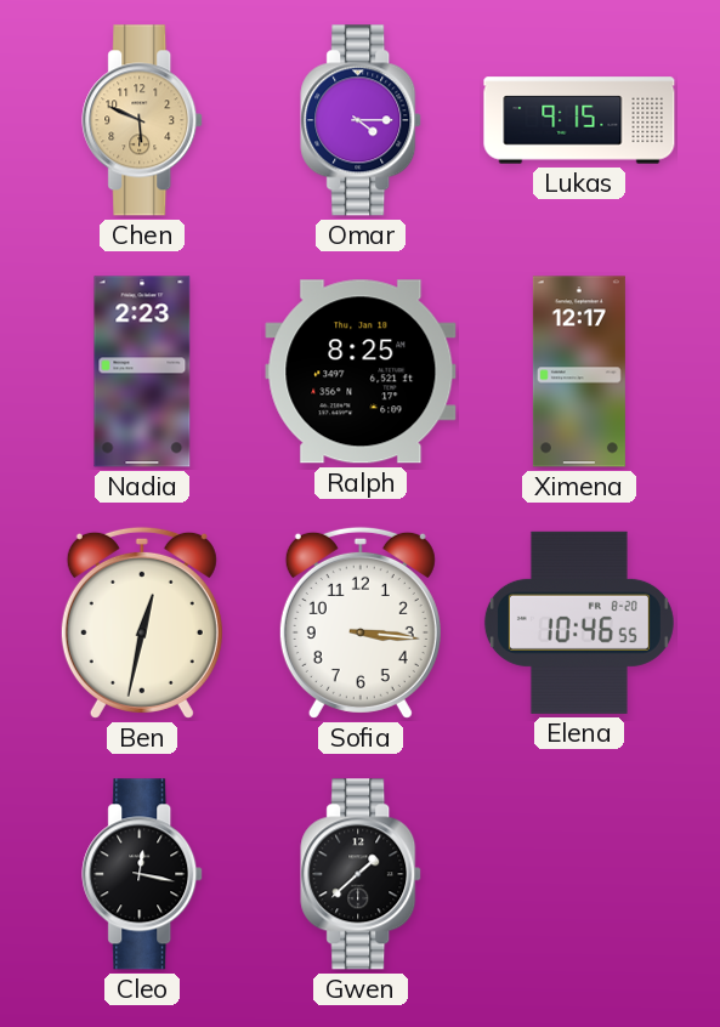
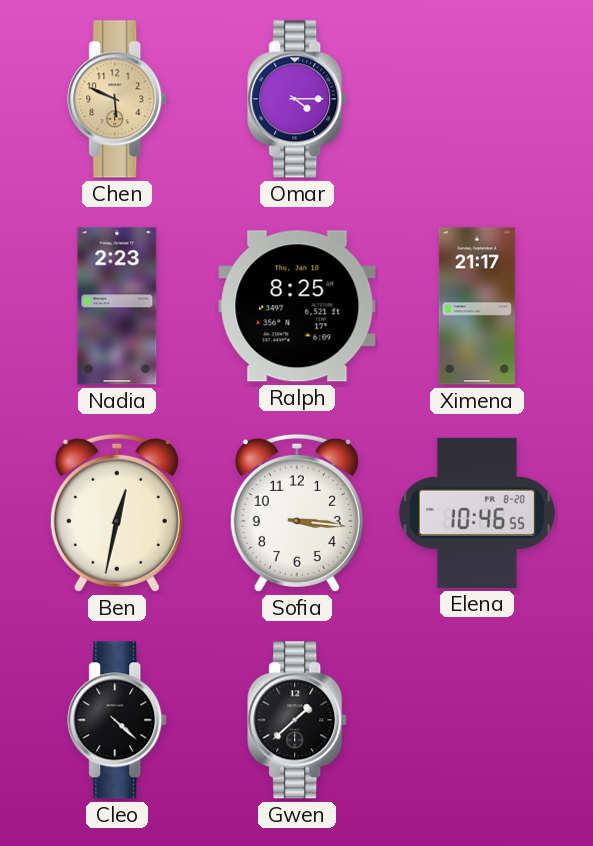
Lukas: 9:15 -> none (579, 120)
Ximena: 12:17 -> 21:17 (477, 306)
Cleo: 12:17 -> 4:22 (118, 720)
